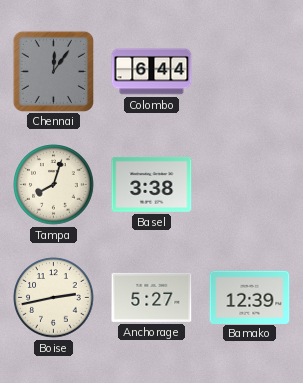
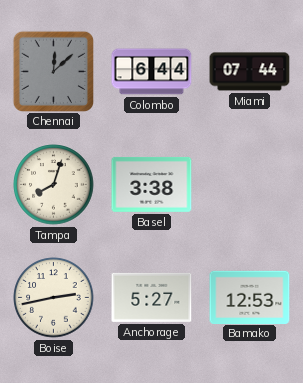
Chennai: 12:06 -> 12:08 (53, 71)
Miami: none -> 07:44 (250, 72)
Bamako: 12:39 -> 12:53 (250, 297)
